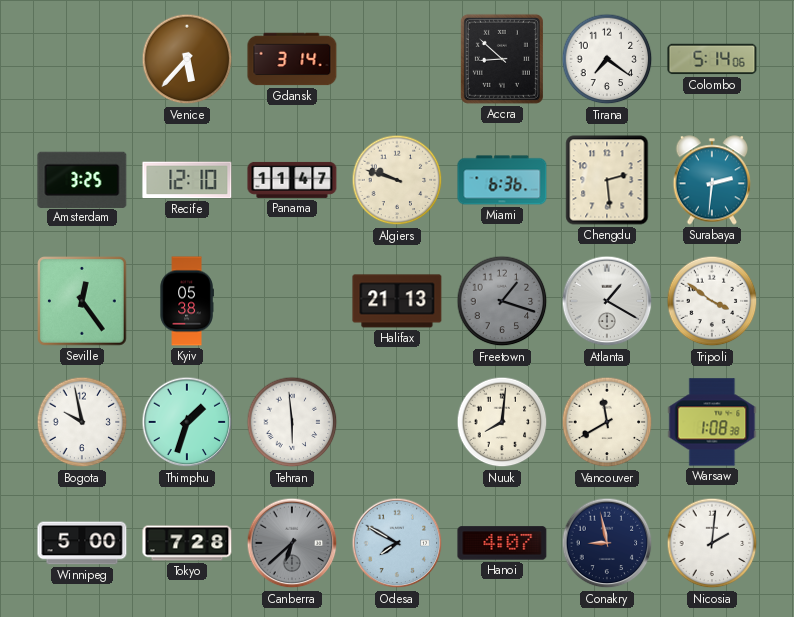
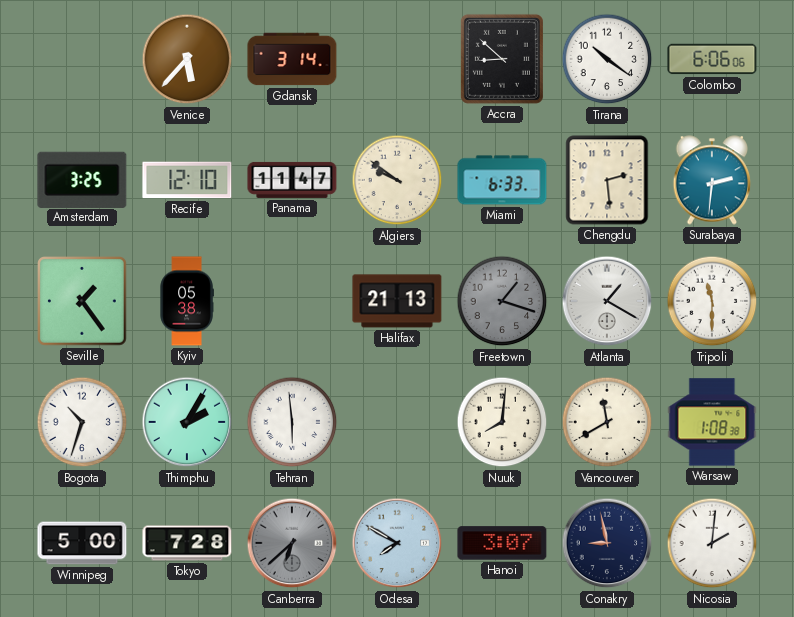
Tirana: 7:21 -> 10:21 (607, 59)
Colombo: 5:14 -> 6:06 (712, 59)
Algiers: 9:48 -> 9:51 (397, 180)
Miami: 6:36 -> 6:33 (502, 180)
Seville: 12:24 -> 1:24 (83, 302)
Tripoli: 3:51 -> 11:30 (712, 301)
Bogota: 9:58 -> 10:33 (82, 422)
Thimphu: 1:33 -> 2:05 (187, 422)
Hanoi: 4:07 -> 3:07 (502, 543)
